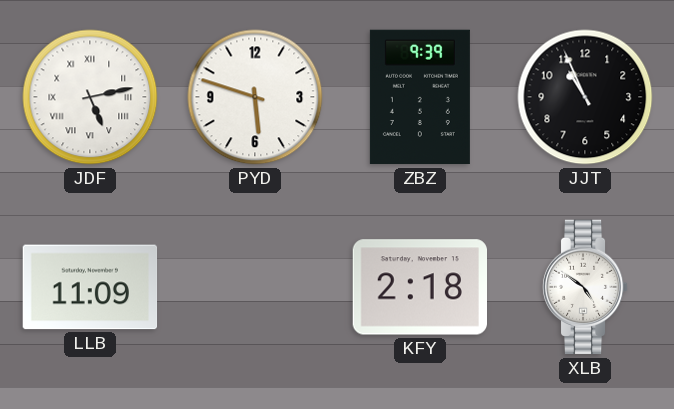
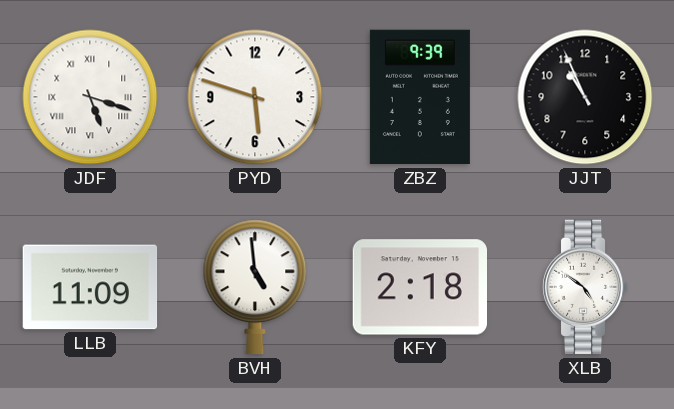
JDF: 5:13 -> 5:18 (90, 97)
BVH: none -> 4:59 (255, 287)
